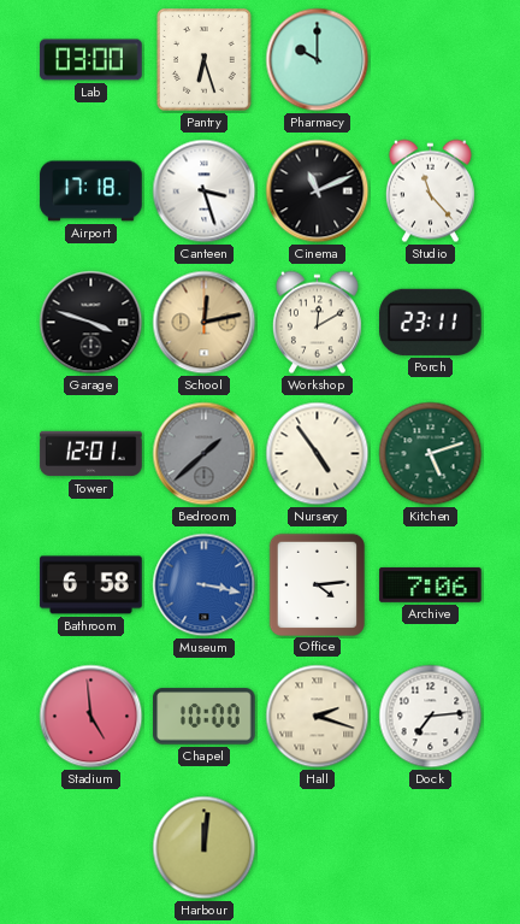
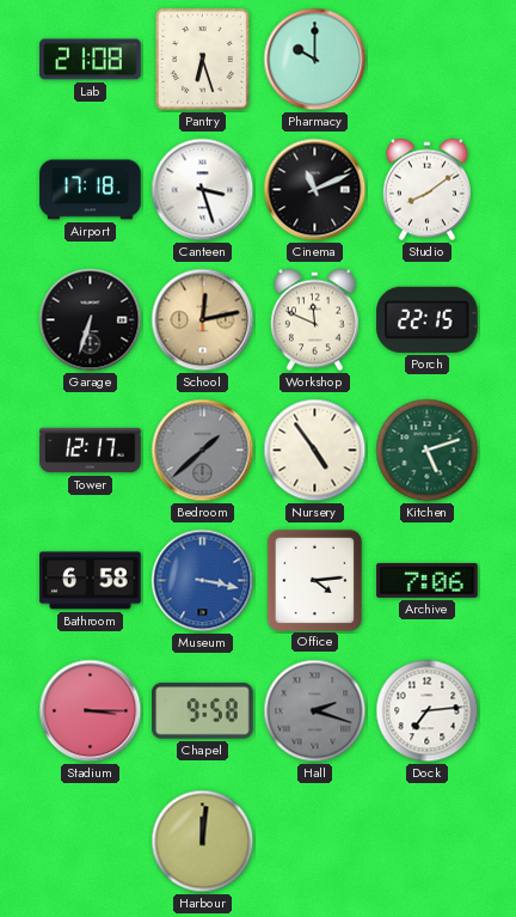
Lab: 03:00 -> 21:08 (91, 60)
Studio: 11:23 -> 8:09 (426, 190)
Garage: 3:48 -> 6:33 (91, 320)
Workshop: 12:10 -> 11:49 (314, 320)
Porch: 23:11 -> 22:15 (428, 319)
Tower: 12:01 -> 12:17 (91, 451)
Stadium: 4:59 -> 3:15 (91, 711)
Chapel: 10:00 -> 9:58 (203, 711)
Hall dial: cream -> grey (315, 711)
